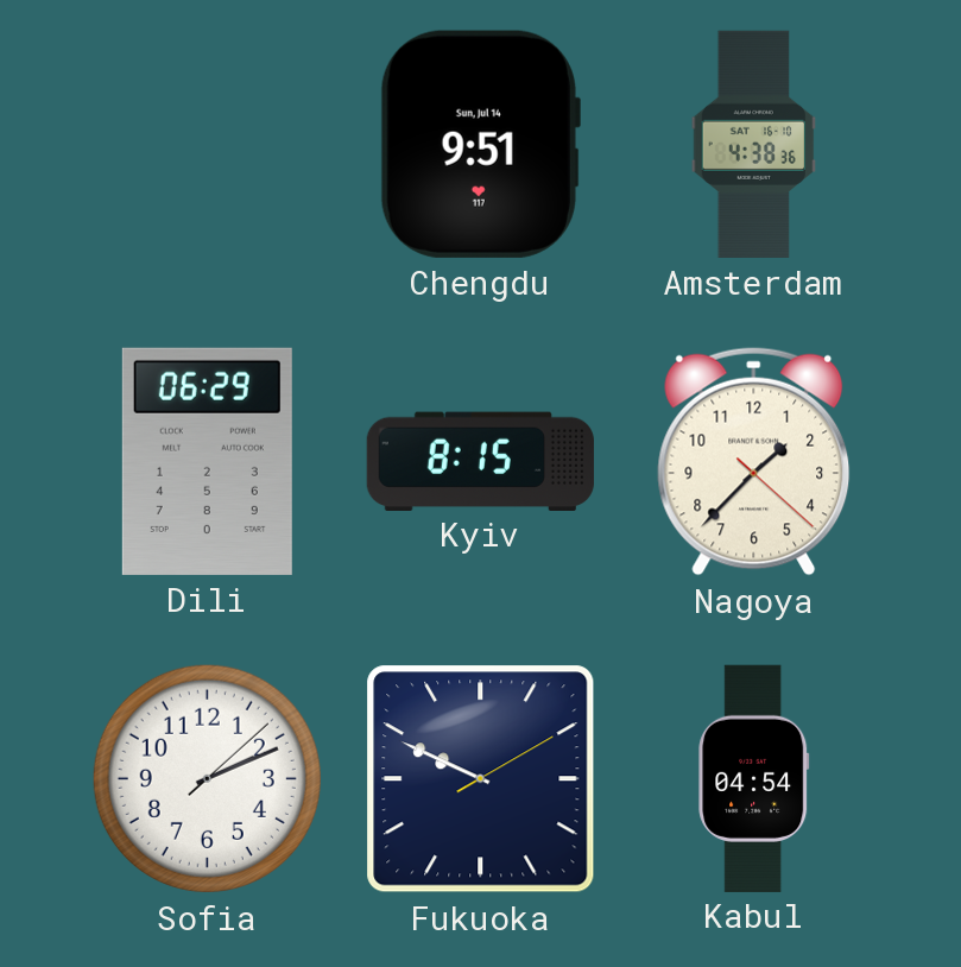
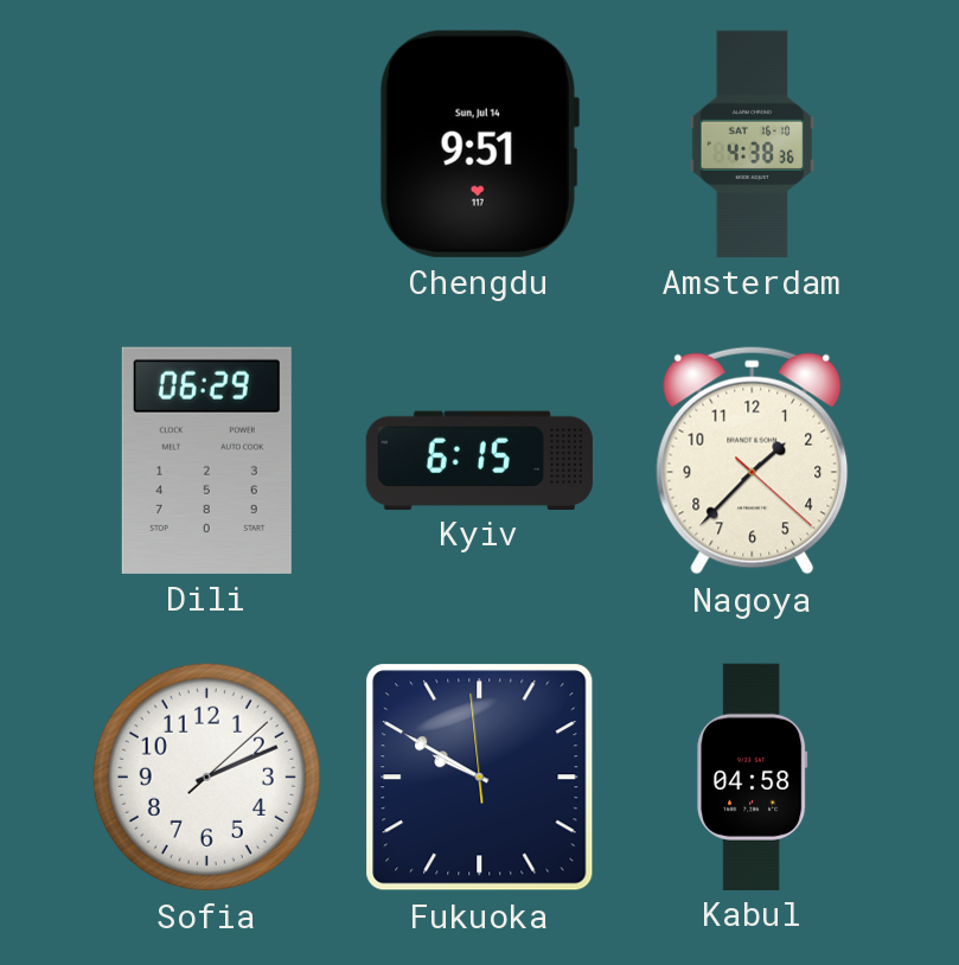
Kyiv: 8:15 -> 6:15 (479, 460)
Fukuoka: 9:49:10 -> 9:49:59 (480, 778)
Kabul: 04:54 -> 04:58 (753, 777)
